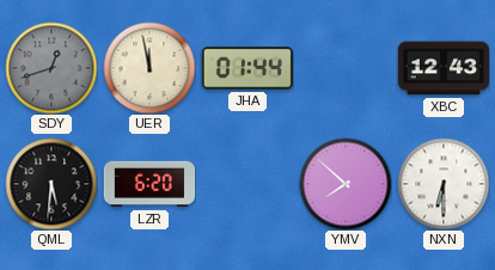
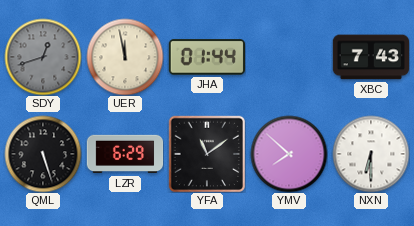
XBC: 12:43 -> 7:43 (370, 57)
QML: 5:31 -> 5:27 (43, 154)
LZR: 6:20 -> 6:29 (125, 154)
YFA: none -> 11:09 (207, 154)
